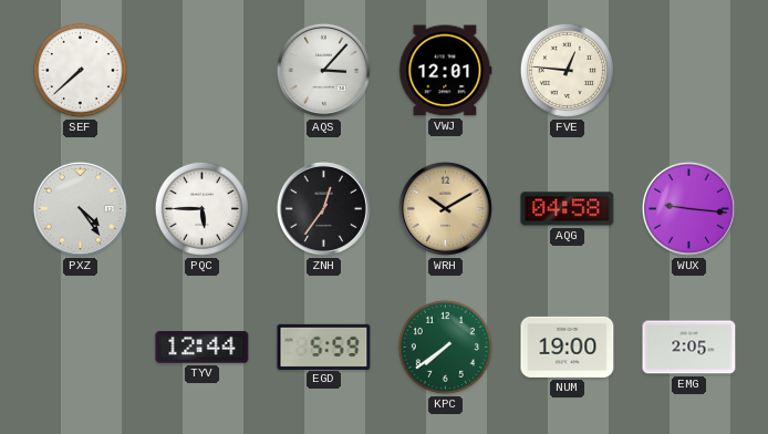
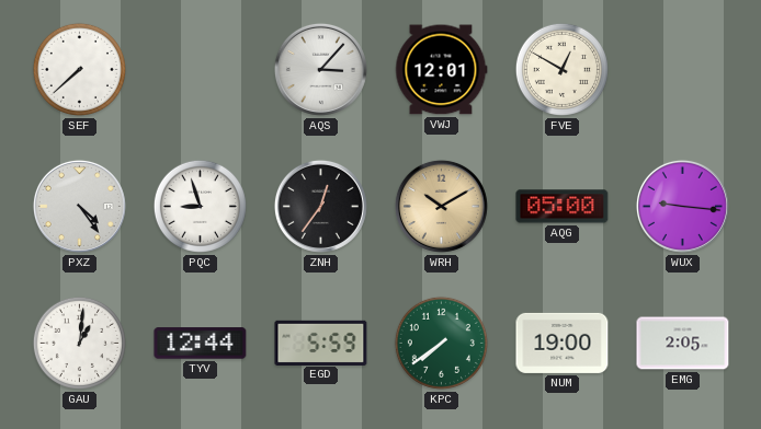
FVE: 12:46 -> 12:50 (561, 69)
PQC: 5:45 -> 8:57 (200, 206)
AQG: 04:58 -> 05:00 (563, 207)
GAU: none -> 1:01 (79, 343)
